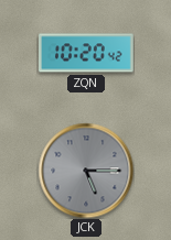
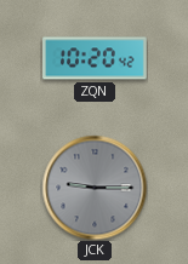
JCK: 5:15 -> 9:15 (95, 188)
